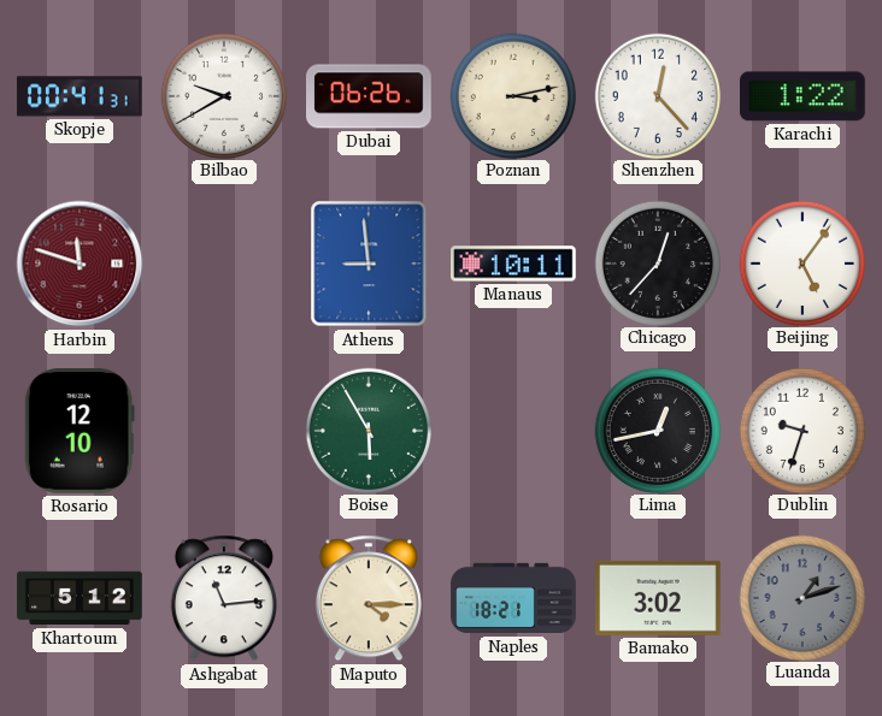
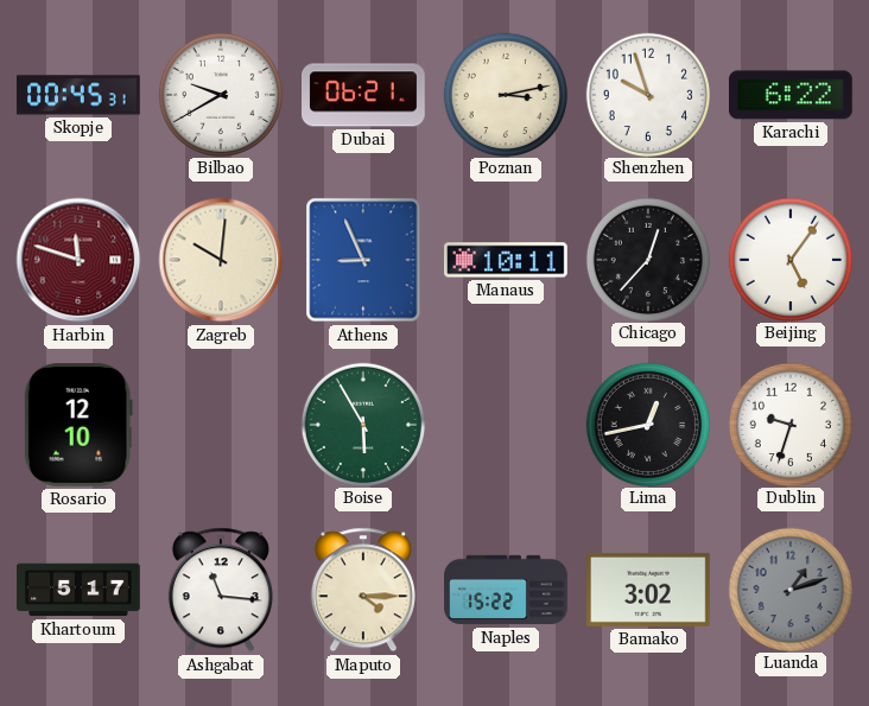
Skopje: 00:41 -> 00:45 (80, 95)
Dubai: 06:26 -> 06:21 (364, 95)
Shenzhen: 12:23 -> 9:57 (647, 94)
Karachi: 1:22 -> 6:22 (792, 95)
Zagreb: none -> 10:01 (221, 260)
Athens: 8:59 -> 8:56 (363, 260)
Khartoum: 5:12 -> 5:17 (78, 590)
Ashgabat: 11:14 -> 11:16 (221, 590)
Naples: 18:21 -> 15:22 (506, 590)
